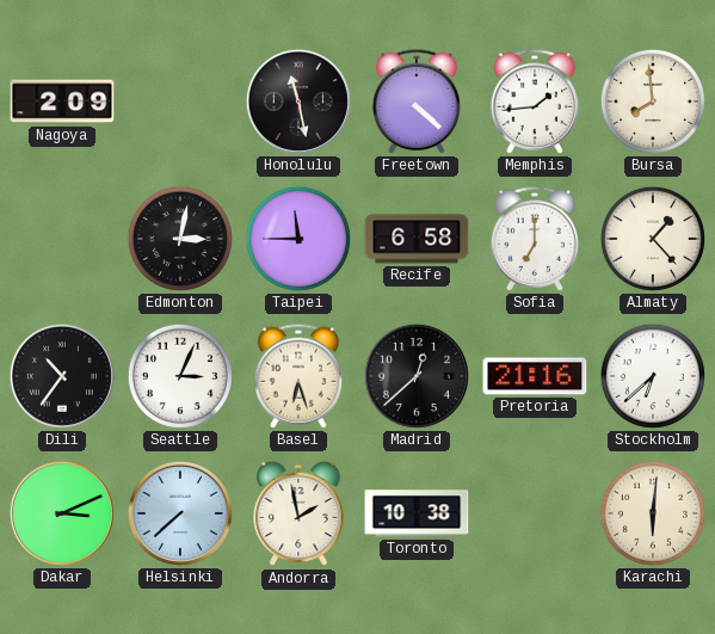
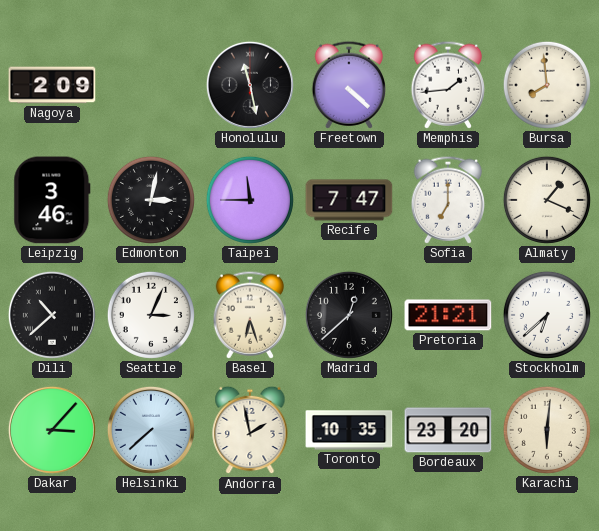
Leipzig: none -> 3:46 (52, 200)
Recife: 6:58 -> 7:47 (349, 200)
Almaty: 1:23 -> 1:19 (547, 200)
Dili: 10:36 -> 10:38 (52, 315)
Pretoria: 21:16 -> 21:21 (448, 315)
Dakar: 3:11 -> 3:07 (52, 430)
Toronto: 10:38 -> 10:35 (349, 430)
Bordeaux: none -> 23:20 (448, 430)
